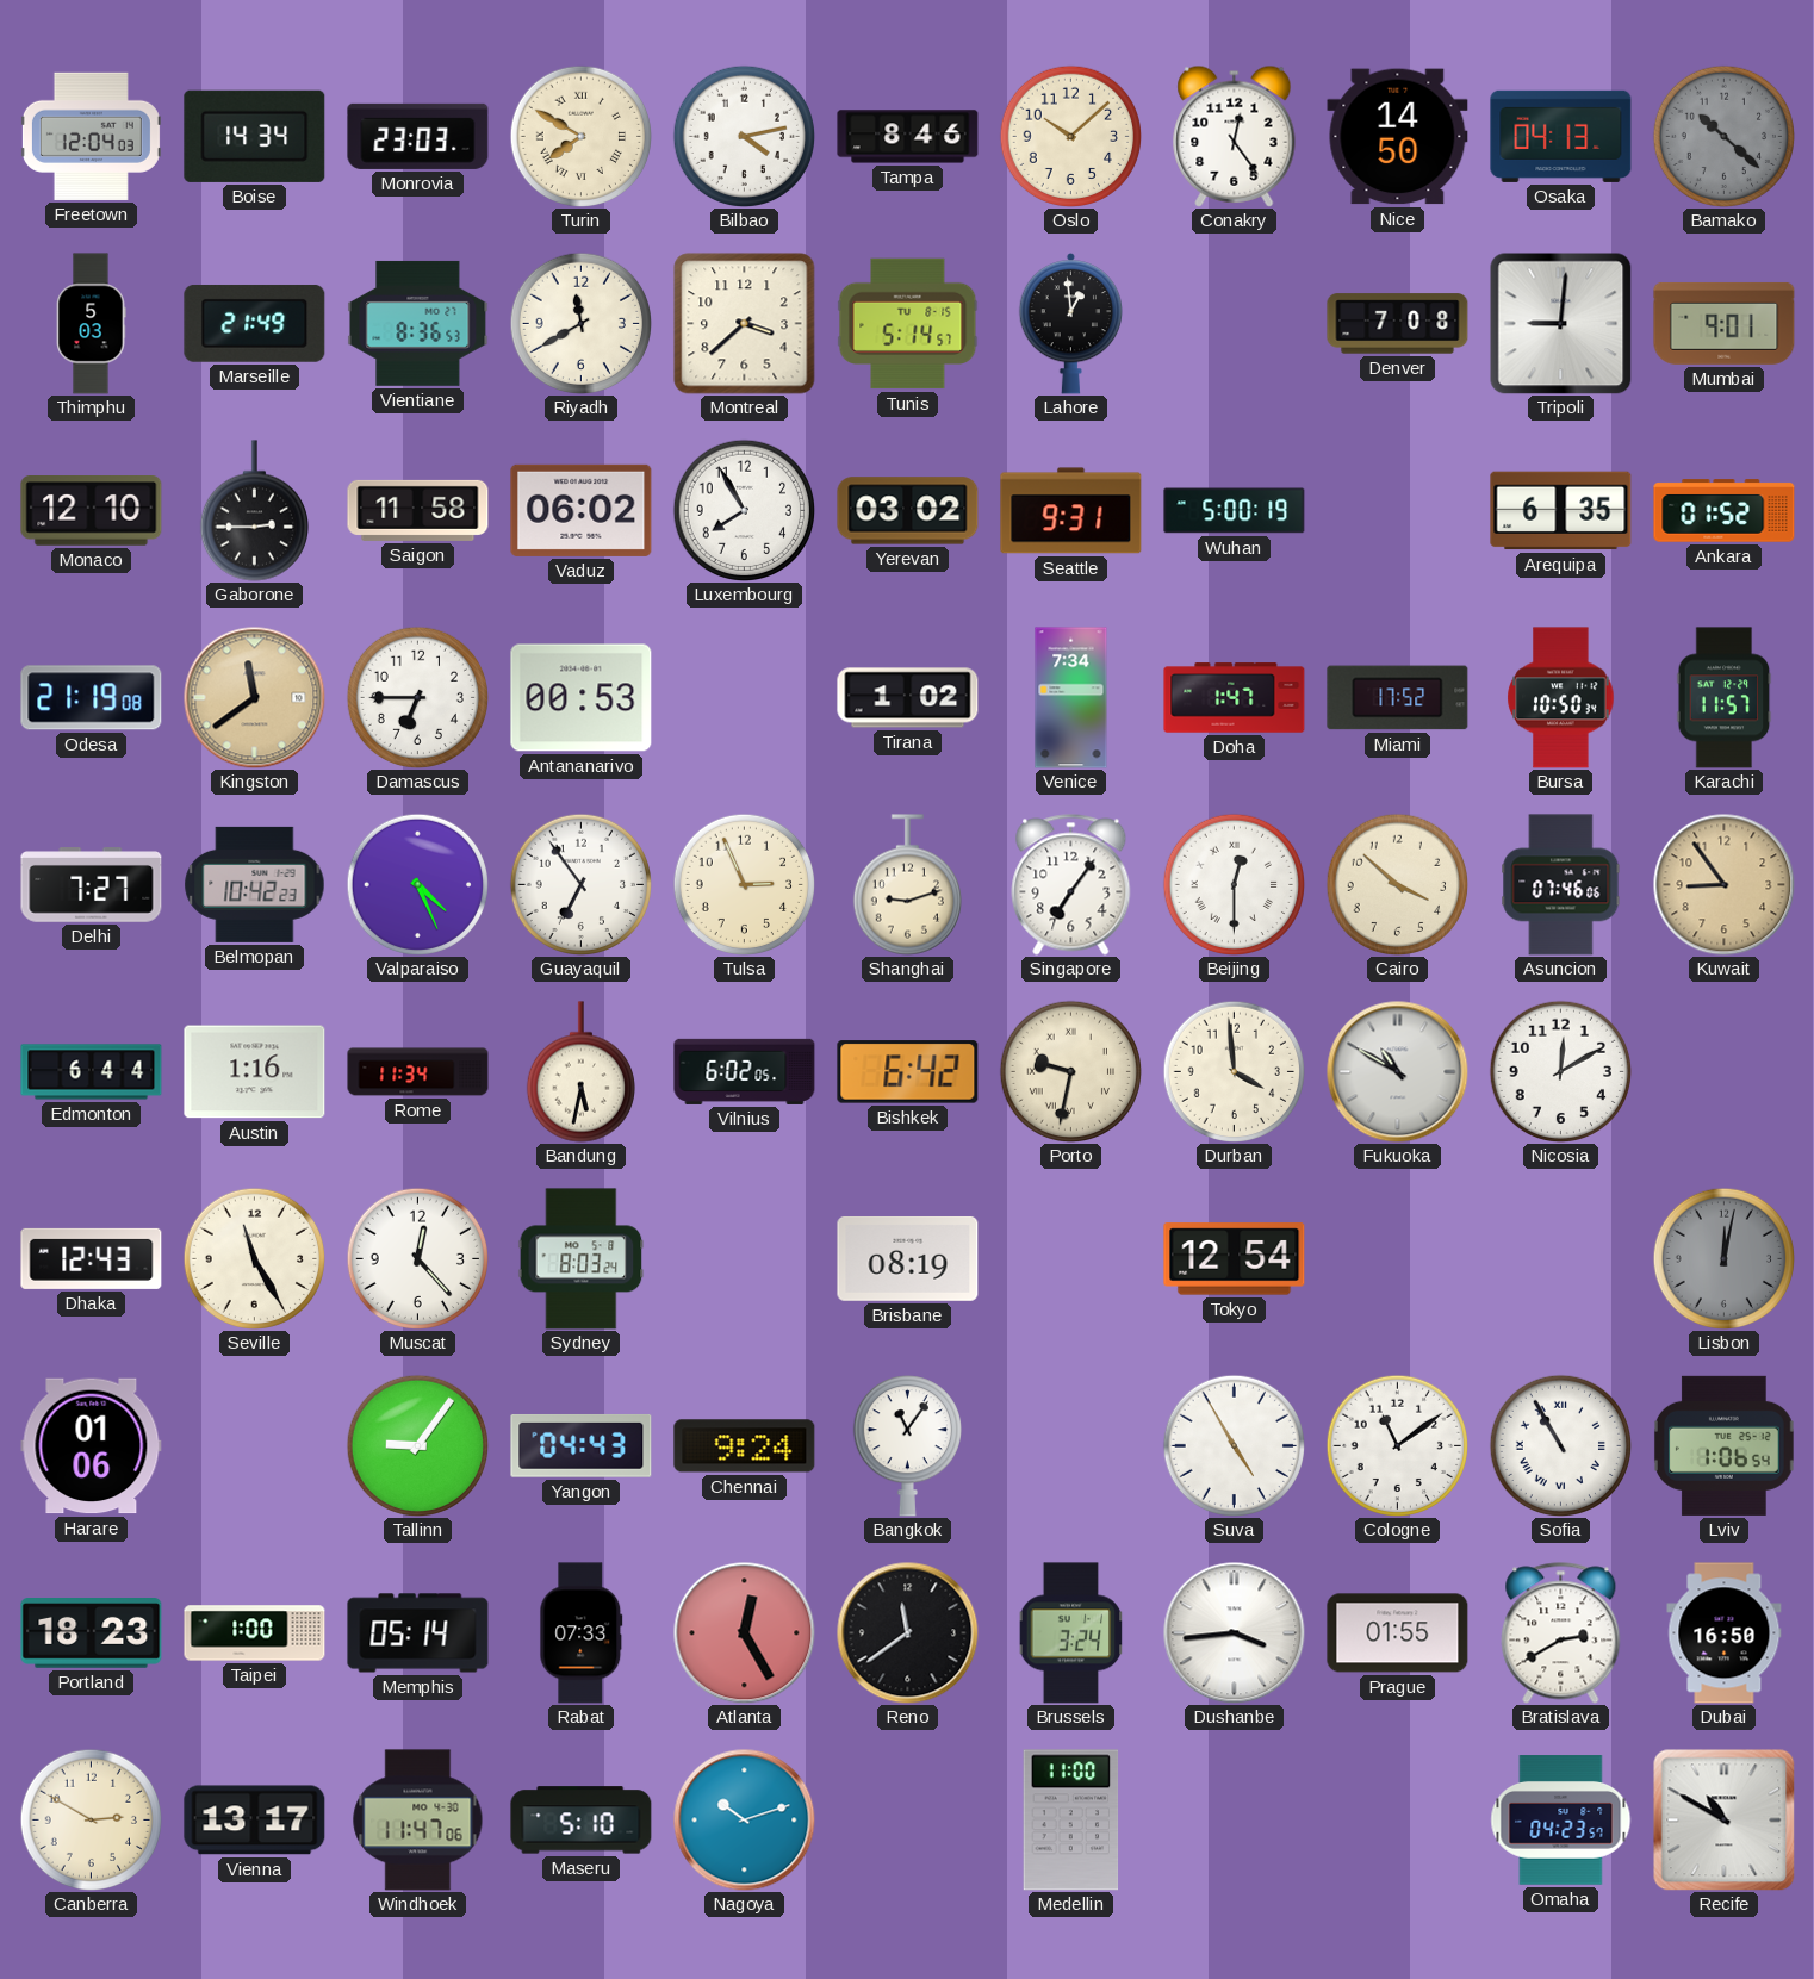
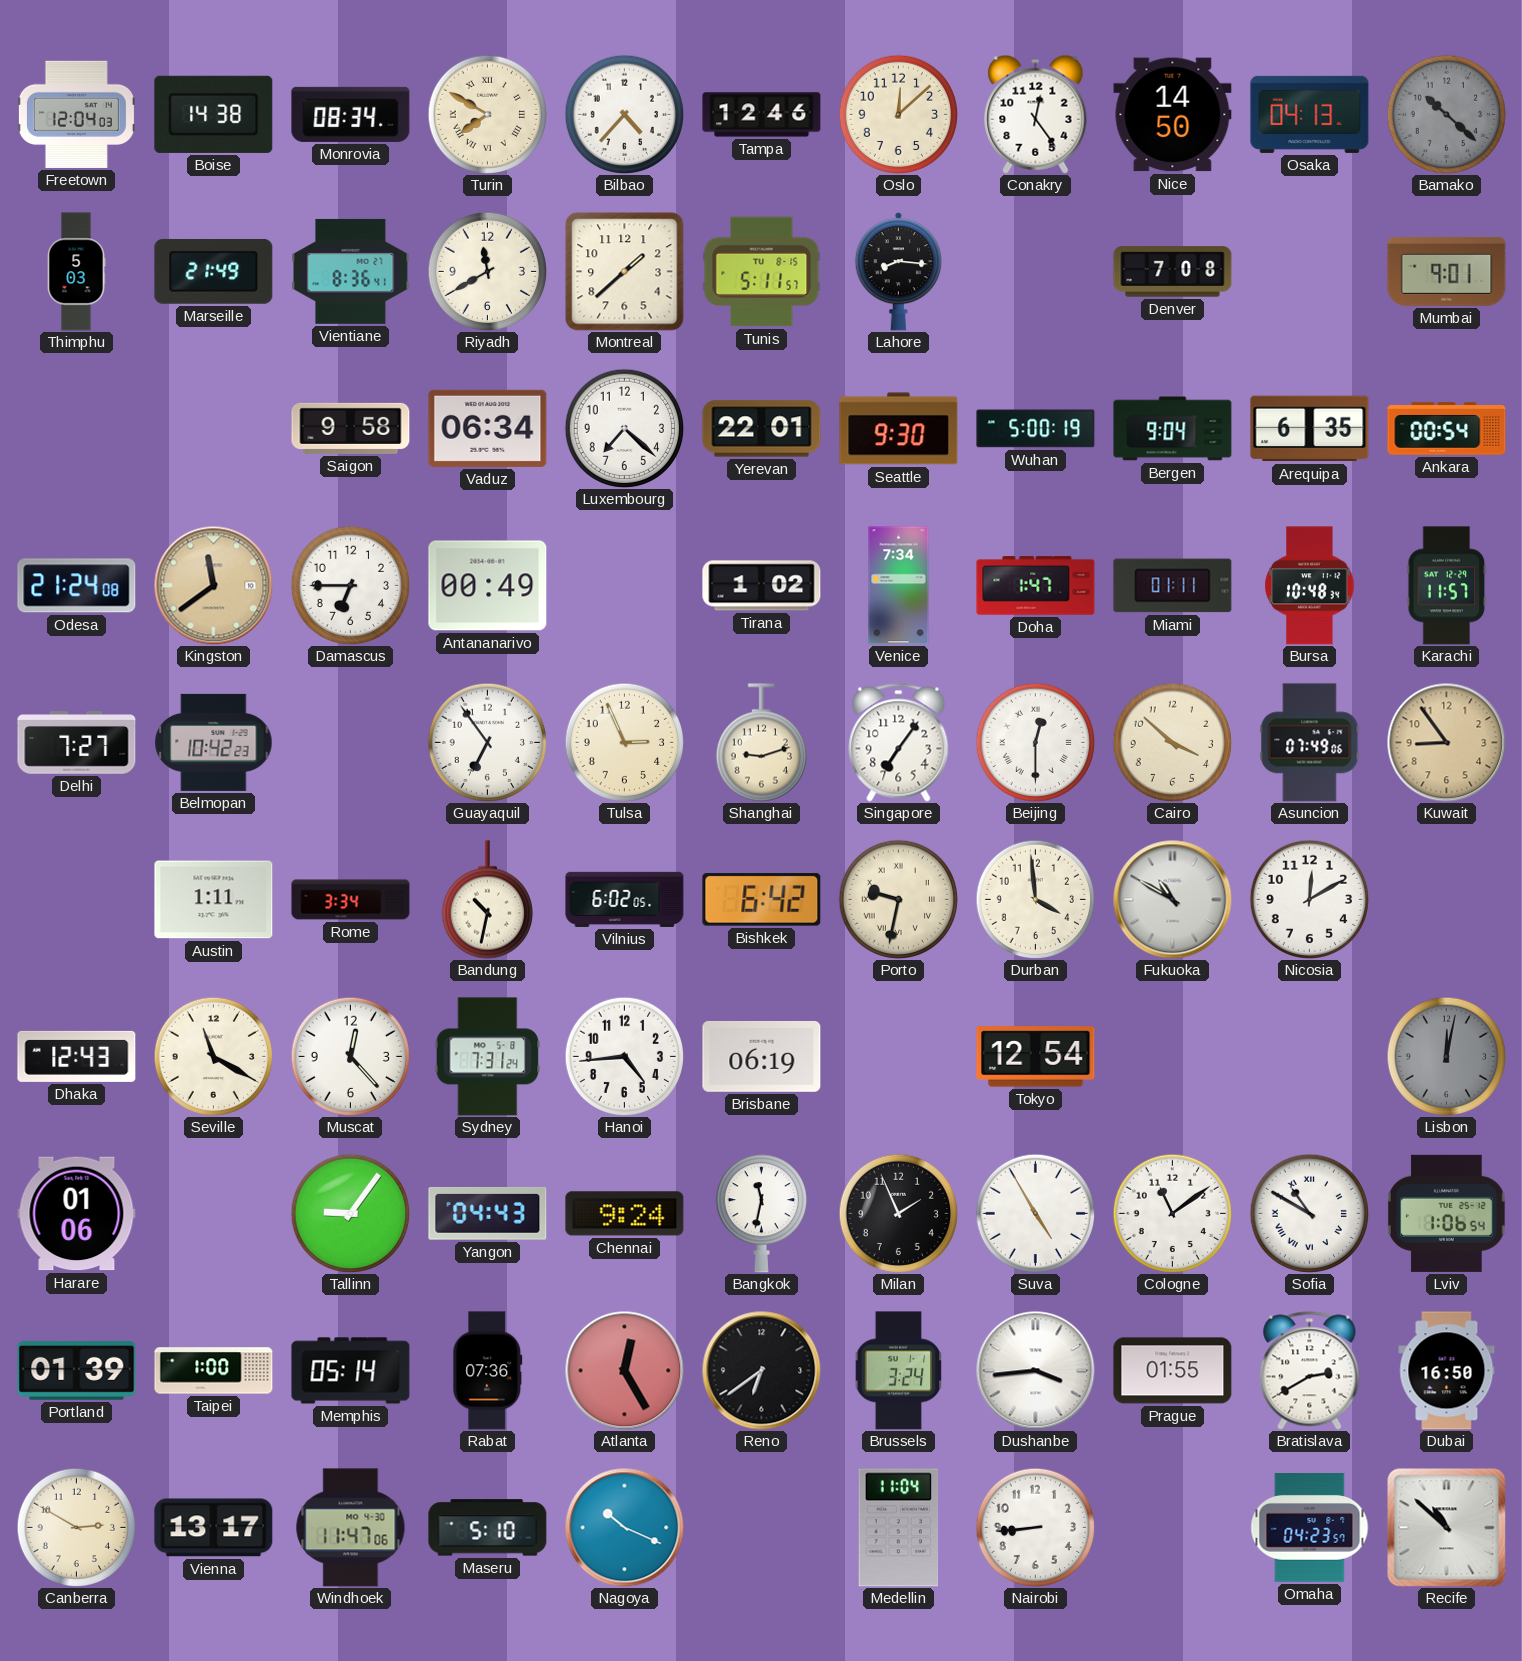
Boise: 14:34 -> 14:38 (214, 114)
Monrovia: 23:03 -> 08:34 (351, 114)
Bilbao: 4:13 -> 4:37 (624, 114)
Tampa: 8:46 -> 12:46 (762, 115)
Oslo: 10:08 -> 12:08 (898, 114)
Vientiane: 8:36:53 -> 8:36:41 (351, 271)
Montreal: 3:38 -> 1:38 (625, 272)
Tunis: 5:14 -> 5:11 (762, 272)
Lahore: 12:59 -> 8:16 (898, 272)
Tripoli: 9:01 -> none (1560, 323)
Monaco: 12:10 -> none (92, 511)
Gaborone: 2:45 -> none (254, 511)
Saigon: 11:58 -> 9:58 (351, 428)
Vaduz: 06:02 -> 06:34 (488, 428)
Luxembourg: 7:55 -> 7:22 (624, 428)
Yerevan: 03:02 -> 22:01 (762, 429)
Seattle: 9:31 -> 9:30 (899, 429)
Bergen: none -> 9:04 (1173, 429)
Ankara: 01:52 -> 00:54 (1447, 429)
Odesa: 21:19 -> 21:24 (77, 586)
Antananarivo: 00:53 -> 00:49 (488, 586)
Miami: 17:52 -> 01:11 (1173, 586)
Bursa: 10:50 -> 10:48 (1310, 586)
Valparaiso: 4:26 -> none (417, 884)
Asuncion: 07:46 -> 07:49 (1310, 743)
Edmonton: 6:44 -> none (92, 1072)
Austin: 1:16 -> 1:11 (214, 900)
Rome: 11:34 -> 3:34 (351, 900)
Bandung: 5:32 -> 10:32 (487, 900)
Seville: 11:25 -> 11:20 (213, 1056)
Sydney: 8:03 -> 7:31 (488, 1057)
Hanoi: none -> 4:44 (624, 1056)
Brisbane: 08:19 -> 06:19 (762, 1056)
Bangkok: 11:06 -> 11:32 (761, 1214)
Milan: none -> 1:56 (898, 1213)
Sofia: 10:55 -> 10:50 (1309, 1213)
Portland: 18:23 -> 01:39 (77, 1371)
Rabat: 07:33 -> 07:36 (488, 1371)
Reno: 11:39 -> 6:39 (762, 1371)
Nagoya: 10:12 -> 10:19 (625, 1528)
Medellin: 11:00 -> 11:04 (899, 1528)
Nairobi: none -> 8:44 (1035, 1527)
Recife: 10:50 -> 10:52 (1446, 1527)
